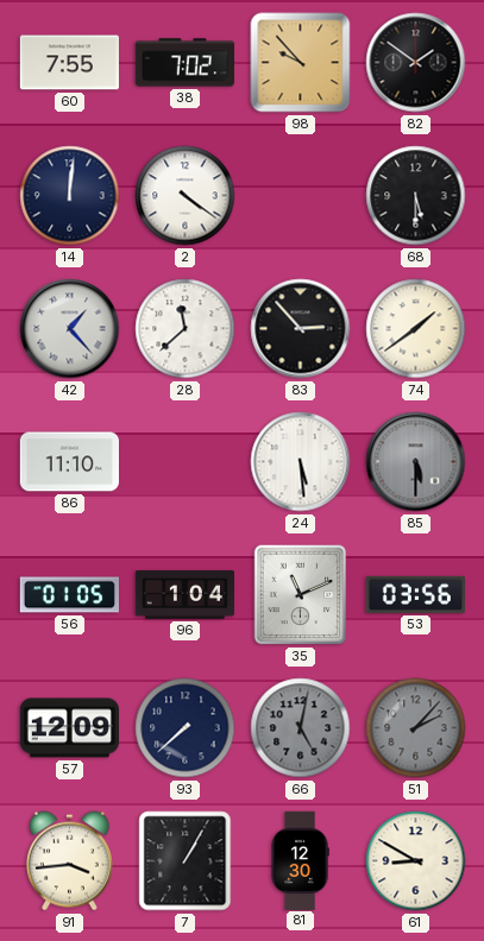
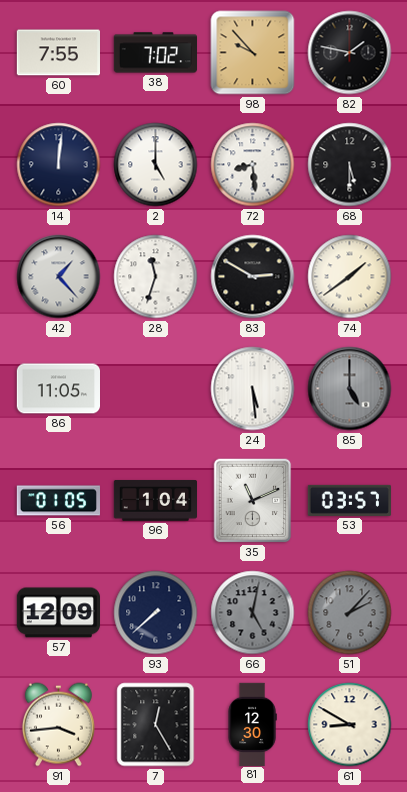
82: 1:51 -> 1:47 (350, 53)
2: 4:21 -> 5:00 (156, 165)
72: none -> 8:29 (253, 165)
28: 11:38 -> 11:33 (156, 277)
83: 2:53 -> 2:50 (253, 277)
86: 11:10 -> 11:05 (58, 389)
85: 5:30 -> 5:00 (350, 389)
53: 03:56 -> 03:57 (349, 500)
7: 1:05 -> 12:25 (156, 725)
